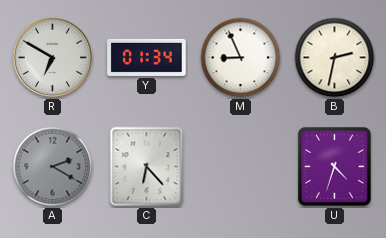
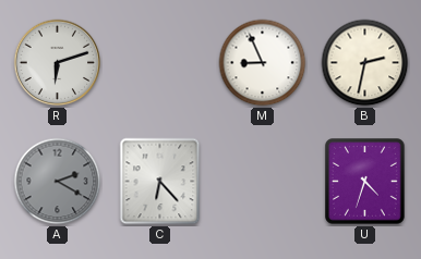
R: 6:50 -> 6:12 (58, 63)
Y: 01:34 -> none (147, 57)
